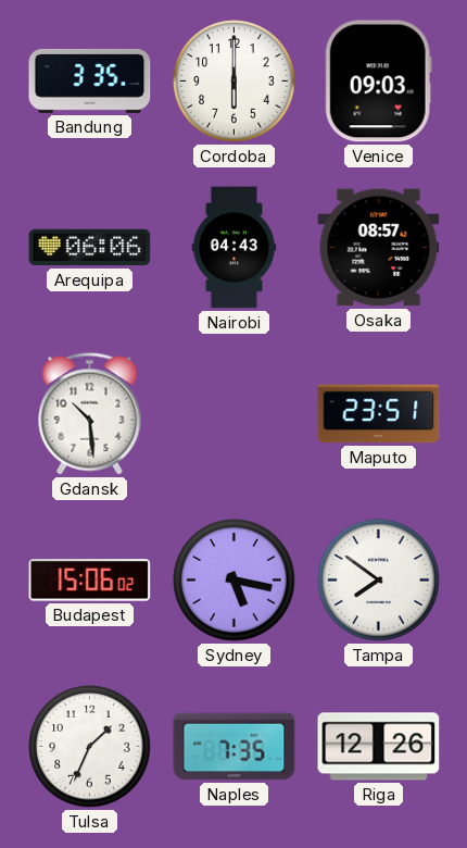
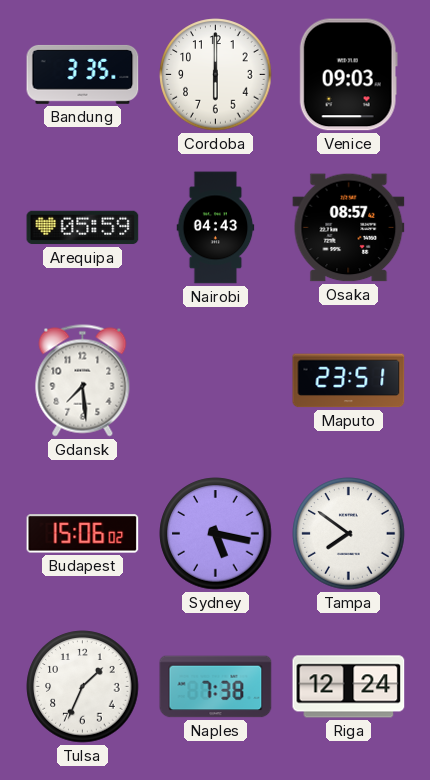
Arequipa: 06:06 -> 05:59 (83, 228)
Gdansk: 10:29 -> 7:29 (83, 381)
Naples: 7:35 -> 7:38 (216, 687)
Riga: 12:26 -> 12:24 (349, 687)
